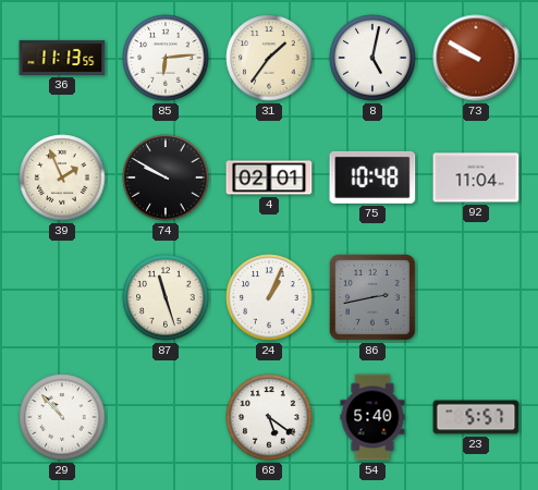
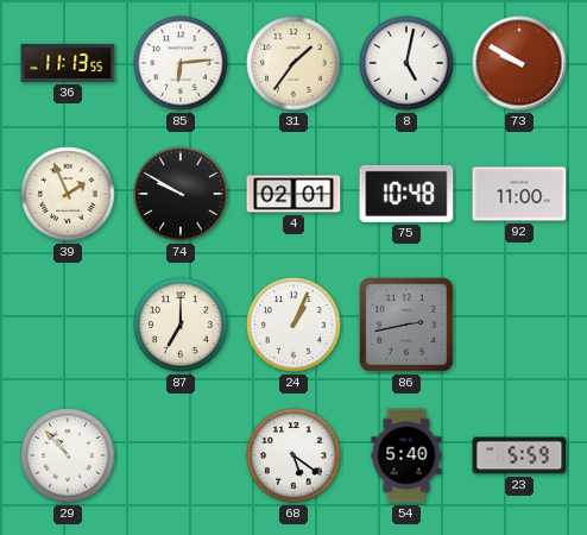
92: 11:04 -> 11:00 (519, 194)
87: 11:27 -> 7:00 (181, 325)
23: 5:57 -> 5:59 (519, 455)
